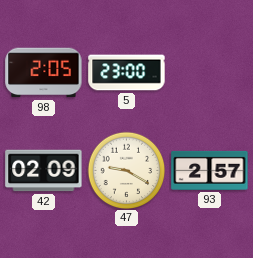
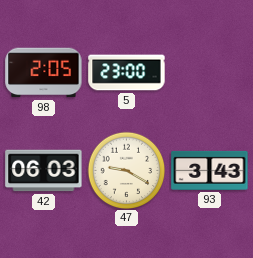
42: 02:09 -> 06:03 (44, 171)
93: 2:57 -> 3:43 (210, 170)
